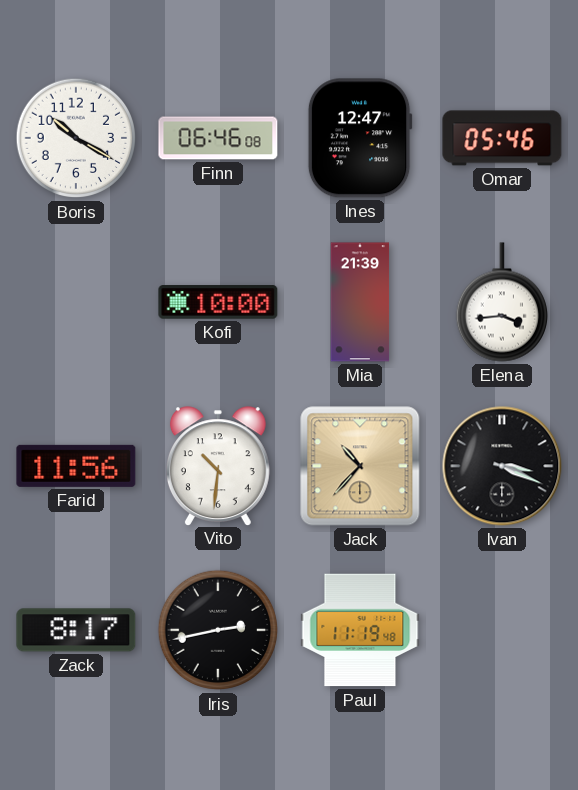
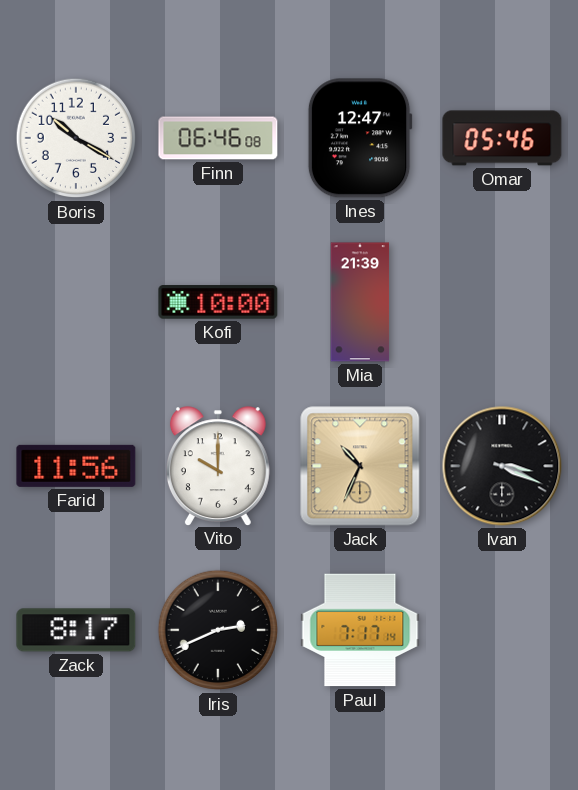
Elena: 3:44 -> none (501, 302)
Vito: 10:31 -> 10:00 (218, 466)
Jack: 10:37 -> 10:34 (360, 466)
Iris: 2:43 -> 2:41 (218, 630)
Paul: 11:19 -> 7:17 (360, 630)
